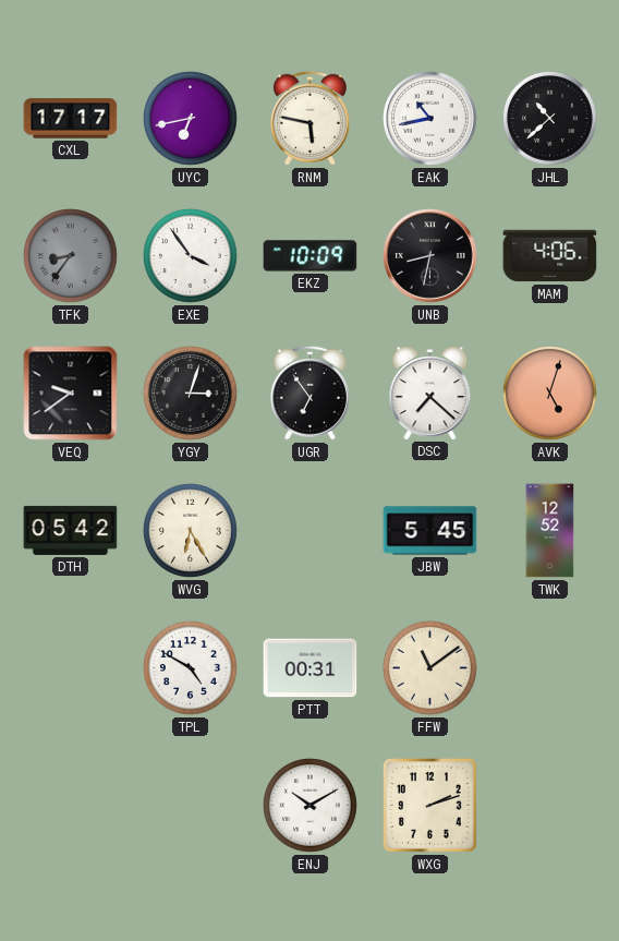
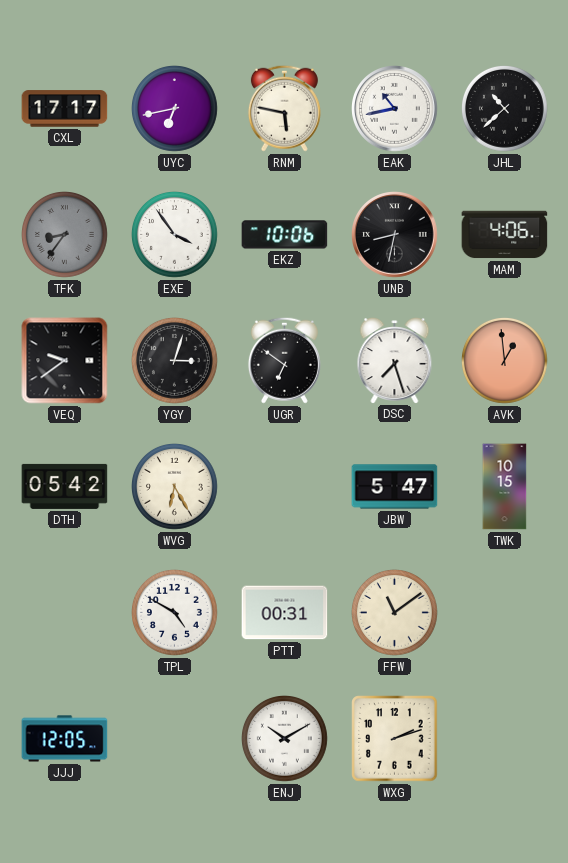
EKZ: 10:09 -> 10:06 (285, 235)
UGR: 6:54 -> 6:51 (284, 360)
DSC: 7:22 -> 7:27 (395, 361)
AVK: 5:03 -> 12:59 (505, 361)
JBW: 5:45 -> 5:47 (395, 487)
TWK: 12:52 -> 10:15 (505, 487)
JJJ: none -> 12:05 (65, 739)
